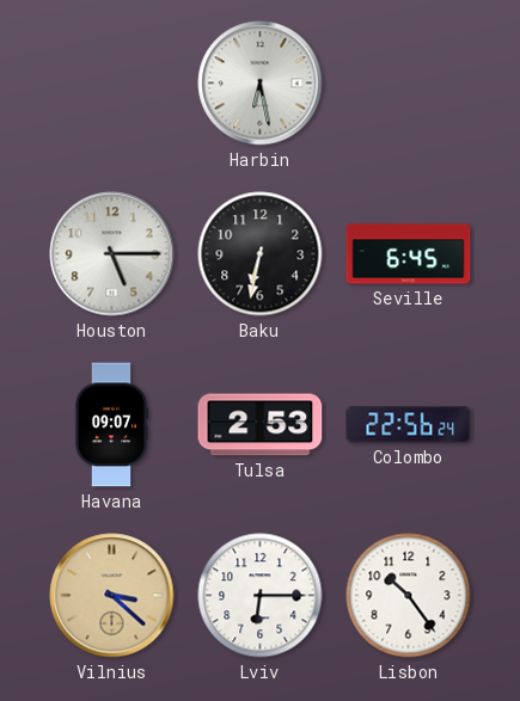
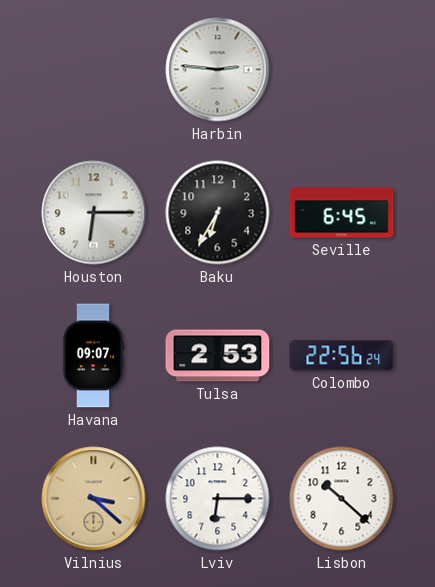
Harbin: 6:28 -> 2:46 (218, 70)
Houston: 5:15 -> 6:15 (94, 213)
Baku: 6:32 -> 6:35 (218, 213)
Lisbon: 10:24 -> 10:22 (342, 499)
